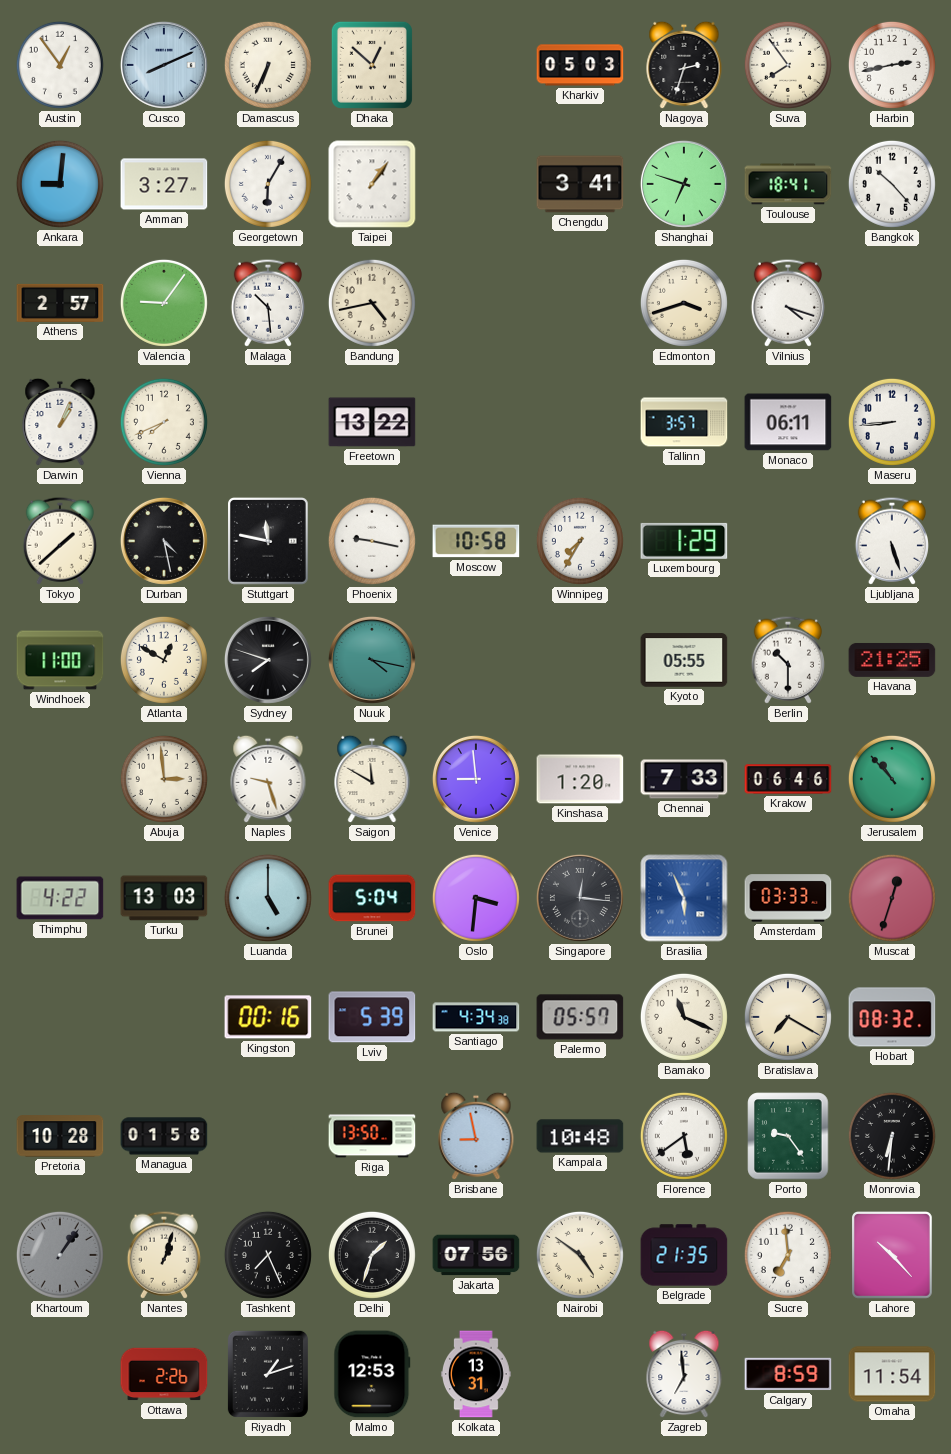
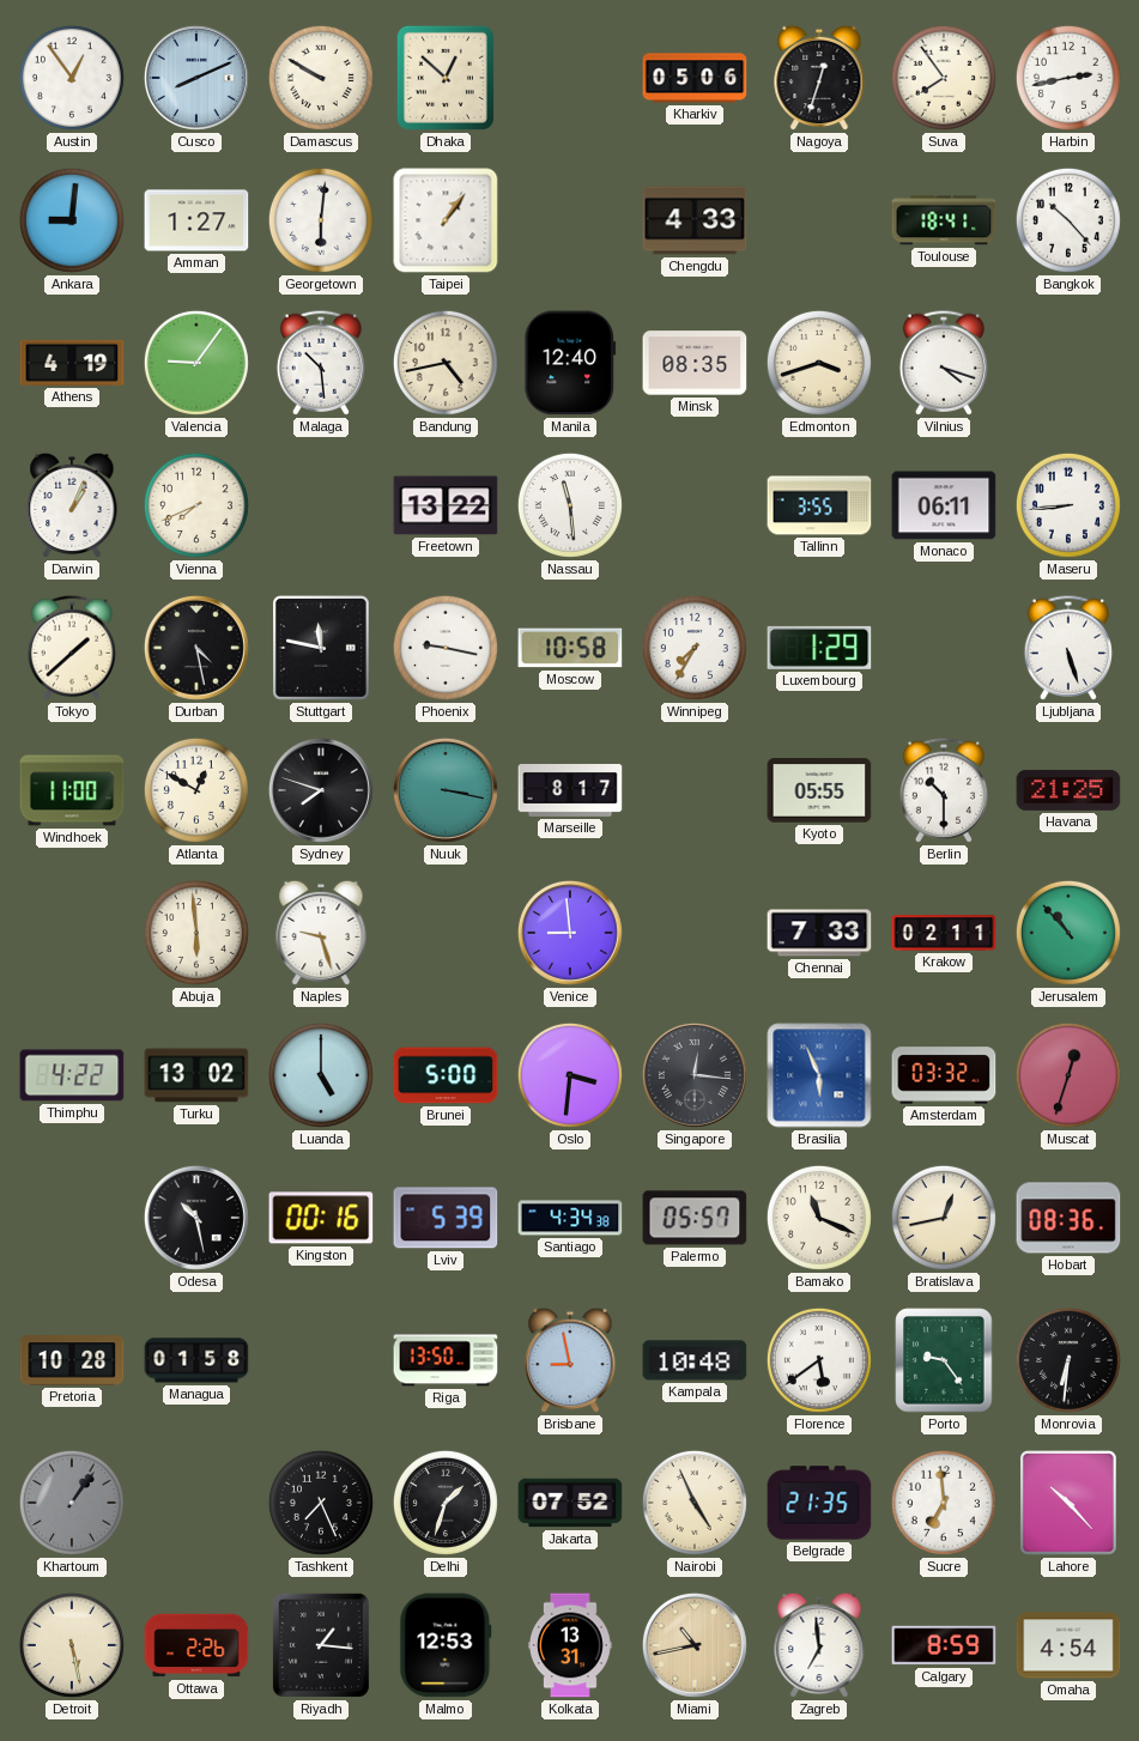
Damascus: 6:34 -> 9:50 (321, 78)
Kharkiv: 05:03 -> 05:06 (695, 78)
Nagoya: 2:33 -> 12:33 (819, 78)
Amman: 3:27 -> 1:27 (196, 220)
Georgetown: 6:05 -> 6:01 (321, 220)
Chengdu: 3:41 -> 4:33 (695, 220)
Shanghai: 6:48 -> none (684, 184)
Athens: 2:57 -> 4:19 (72, 363)
Manila: none -> 12:40 (570, 363)
Minsk: none -> 08:35 (695, 363)
Nassau: none -> 11:29 (570, 505)
Tallinn: 3:57 -> 3:55 (819, 505)
Nuuk: 4:17 -> 3:17 (446, 790)
Marseille: none -> 8:17 (570, 791)
Abuja: 2:59 -> 5:59 (196, 933)
Saigon: 11:50 -> none (372, 779)
Kinshasa: 1:20 -> none (580, 779)
Krakow: 06:46 -> 02:11 (944, 933)
Turku: 13:03 -> 13:02 (196, 1075)
Brunei: 5:04 -> 5:00 (446, 1075)
Amsterdam: 03:33 -> 03:32 (944, 1075)
Odesa: none -> 10:28 (196, 1218)
Bratislava: 7:20 -> 12:43 (944, 1218)
Hobart: 08:32 -> 08:36 (1068, 1218)
Nantes: 1:03 -> none (163, 1255)
Jakarta: 07:56 -> 07:52 (570, 1503)
Nairobi: 4:51 -> 4:56 (695, 1503)
Detroit: none -> 5:28 (72, 1645)
Riyadh: 1:12 -> 1:16 (321, 1645)
Miami: none -> 10:43 (695, 1645)
Omaha: 11:54 -> 4:54 (1068, 1645)
